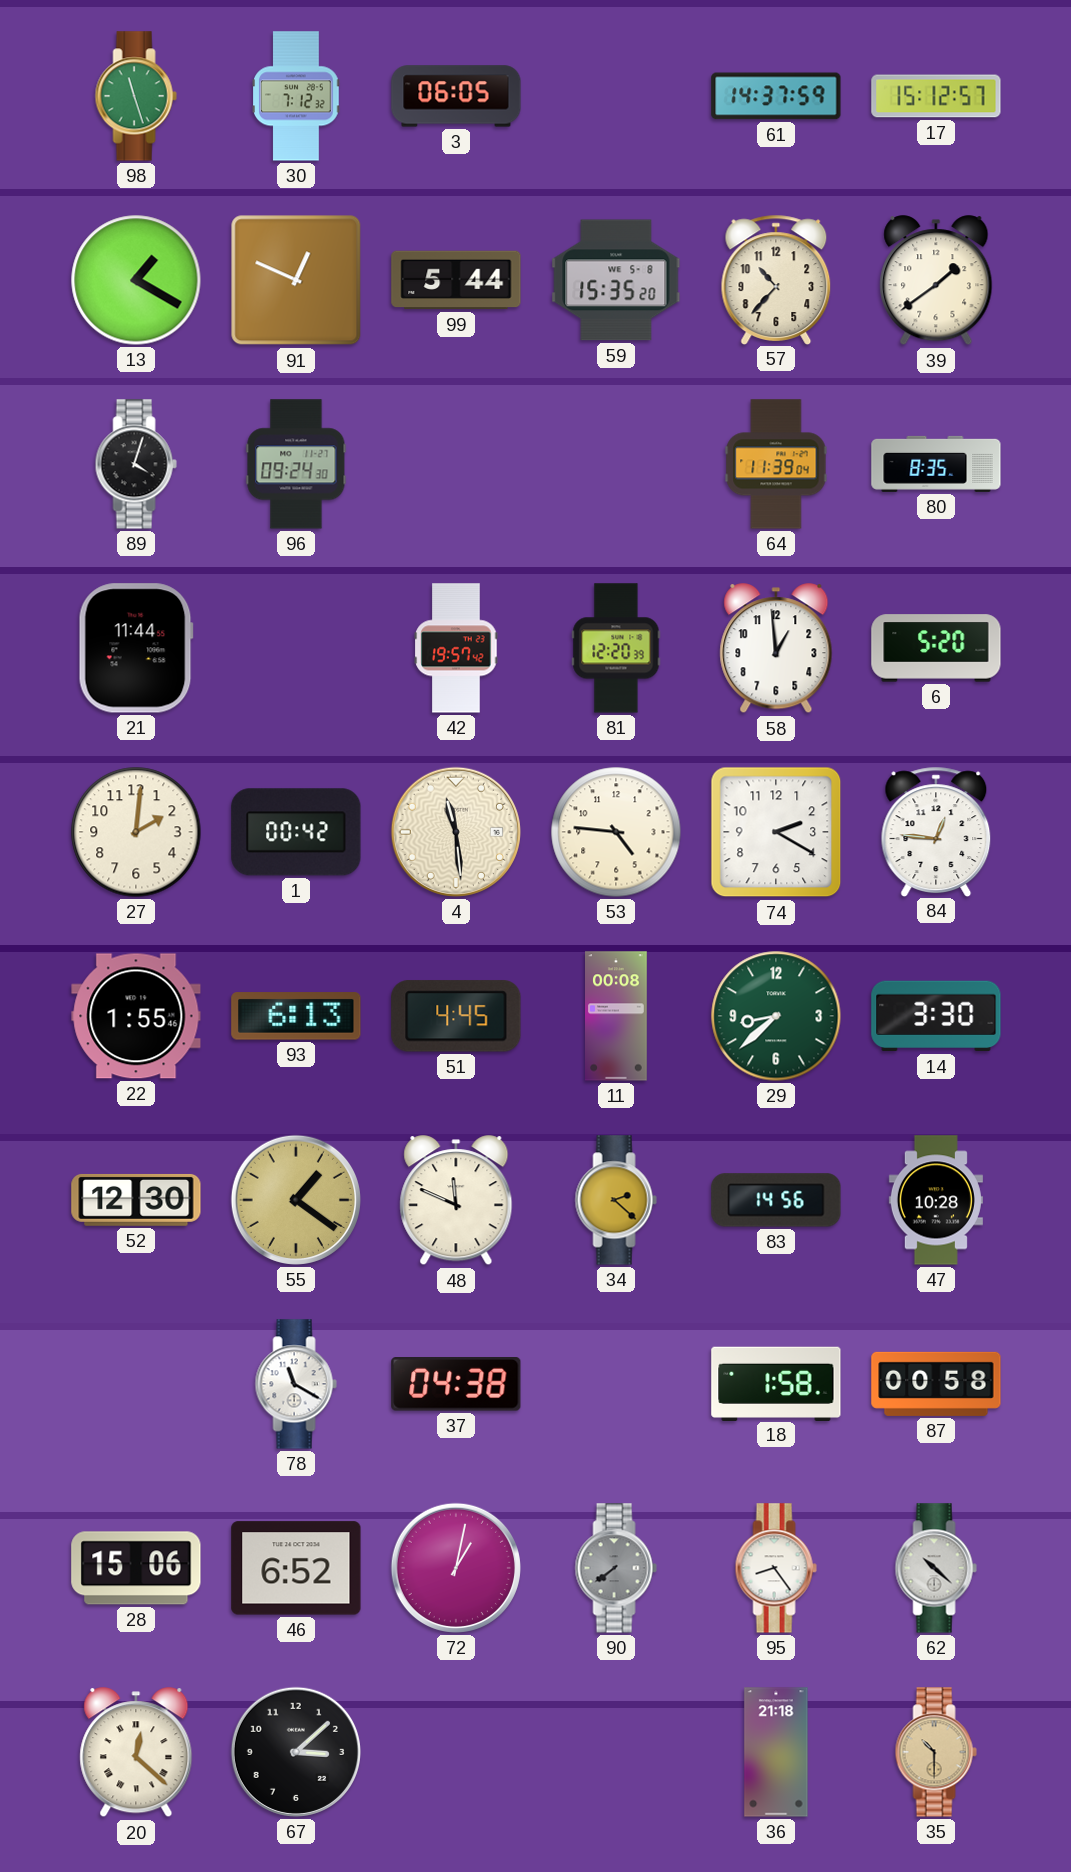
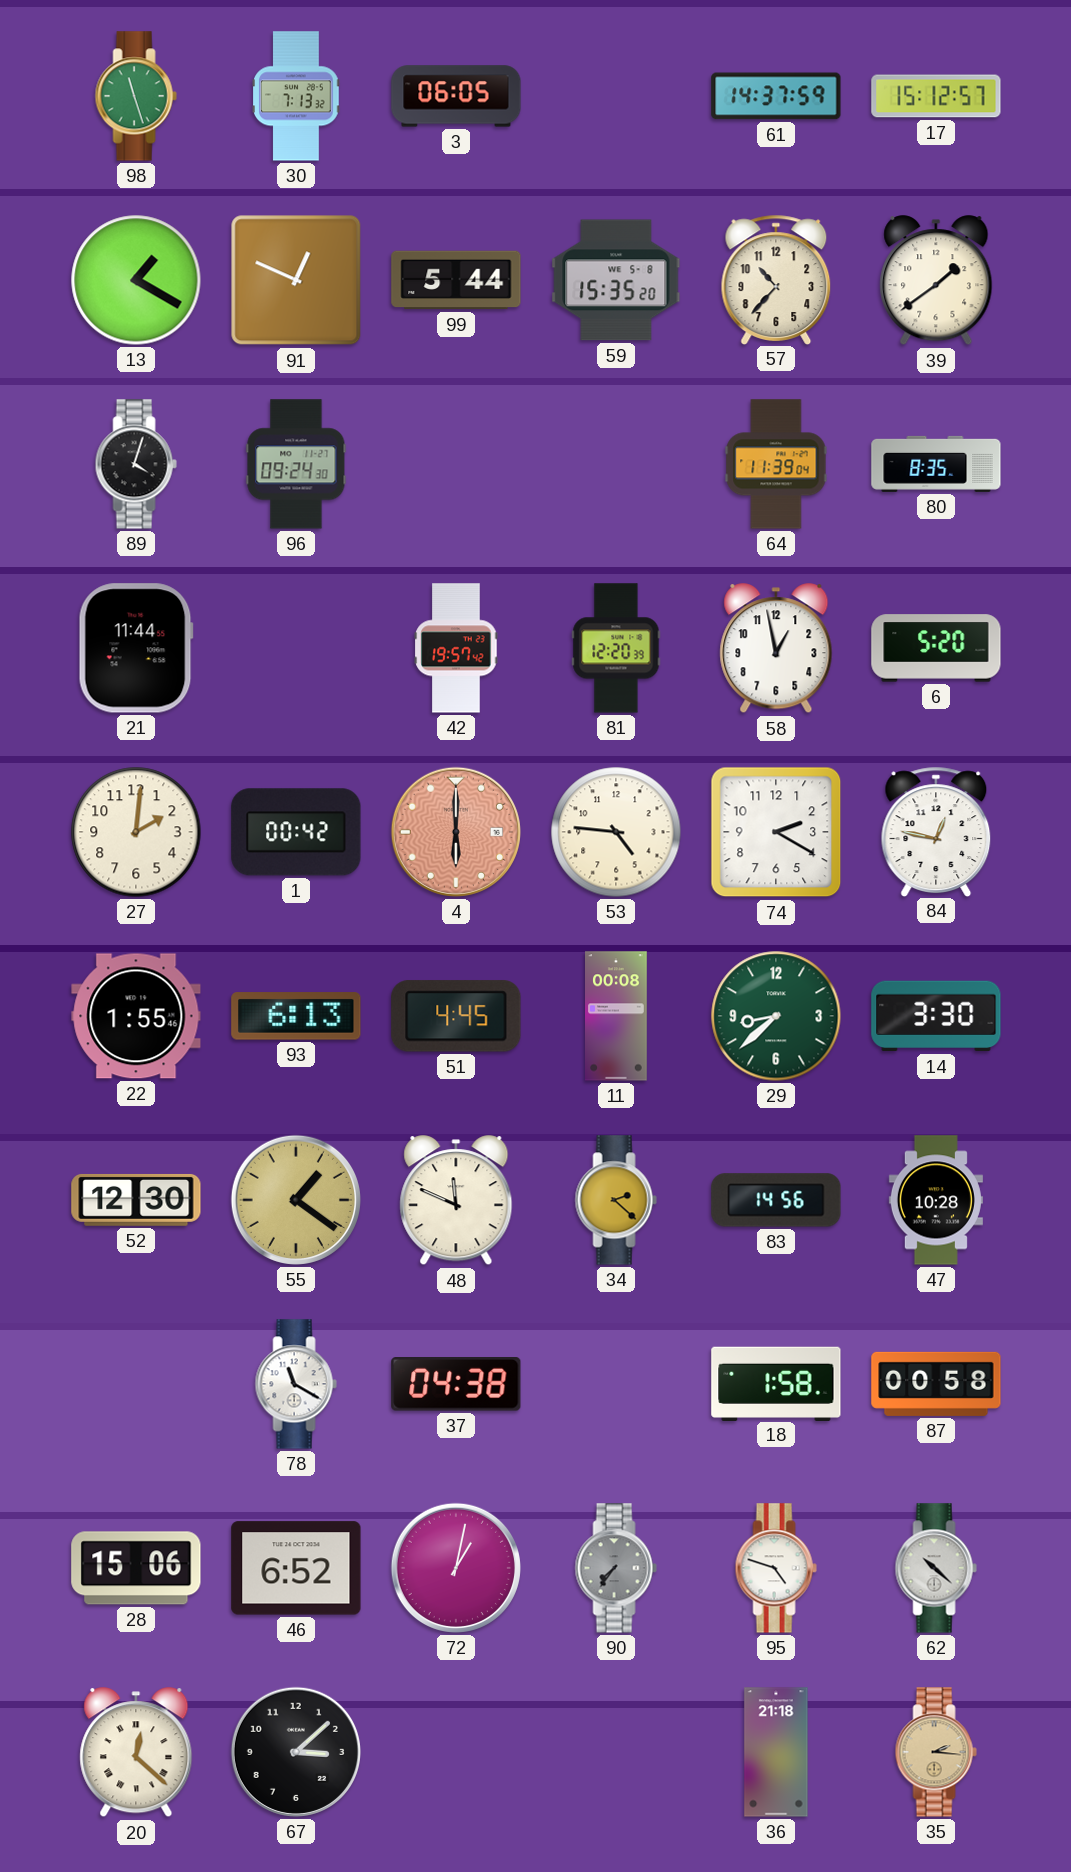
30: 7:12 -> 7:13 (296, 96)
58: 12:59 -> 12:58 (776, 649)
4: 11:29 -> 6:00 (456, 832)
4 dial: cream -> salmon (456, 832)
84: 12:46 -> 12:47 (936, 831)
90: 7:39 -> 7:36 (616, 1568)
95: 8:24 -> 4:48 (776, 1568)
35: 10:30 -> 2:16 (936, 1752)
